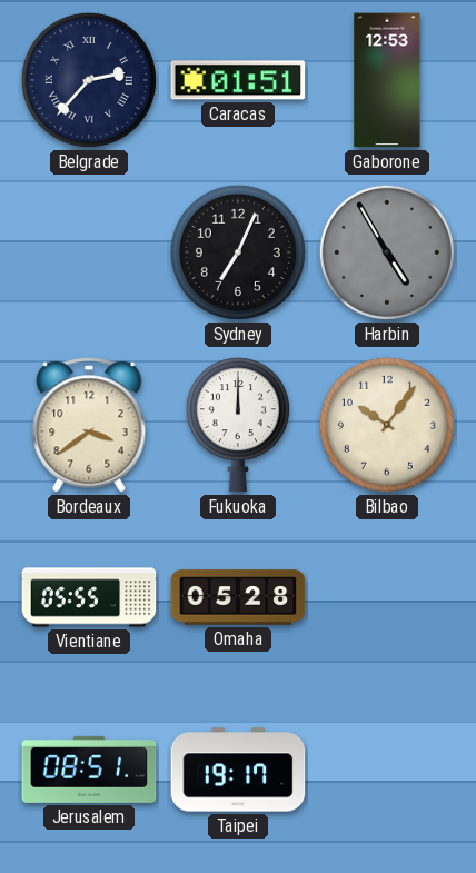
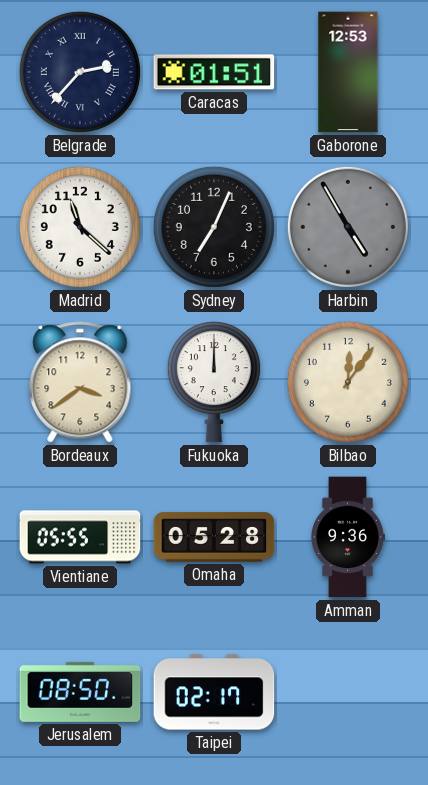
Madrid: none -> 11:22 (80, 227)
Bilbao: 10:06 -> 12:06 (348, 382)
Amman: none -> 9:36 (348, 537)
Jerusalem: 08:51 -> 08:50 (80, 692)
Taipei: 19:17 -> 02:17 (214, 692)
